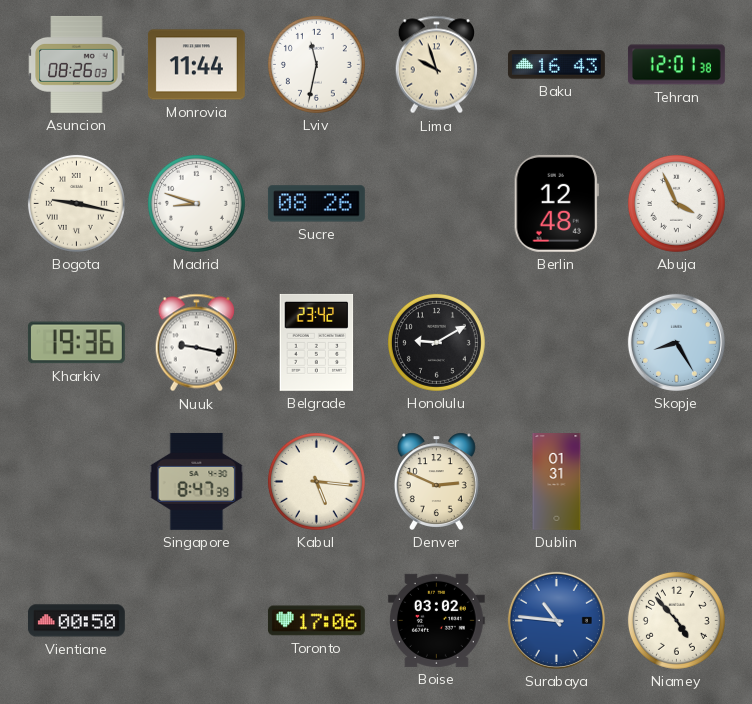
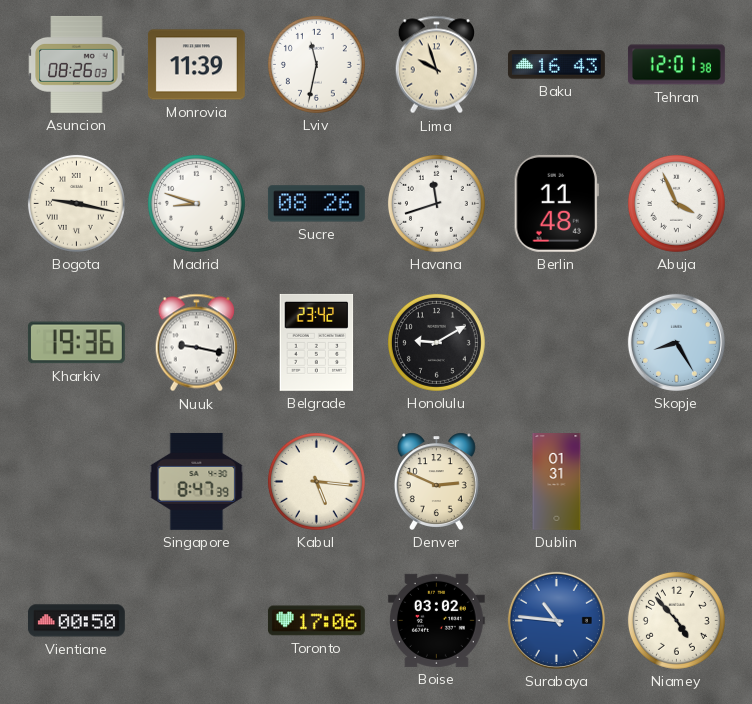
Monrovia: 11:44 -> 11:39 (196, 65)
Havana: none -> 11:42 (436, 203)
Berlin: 12:48 -> 11:48 (556, 203)
